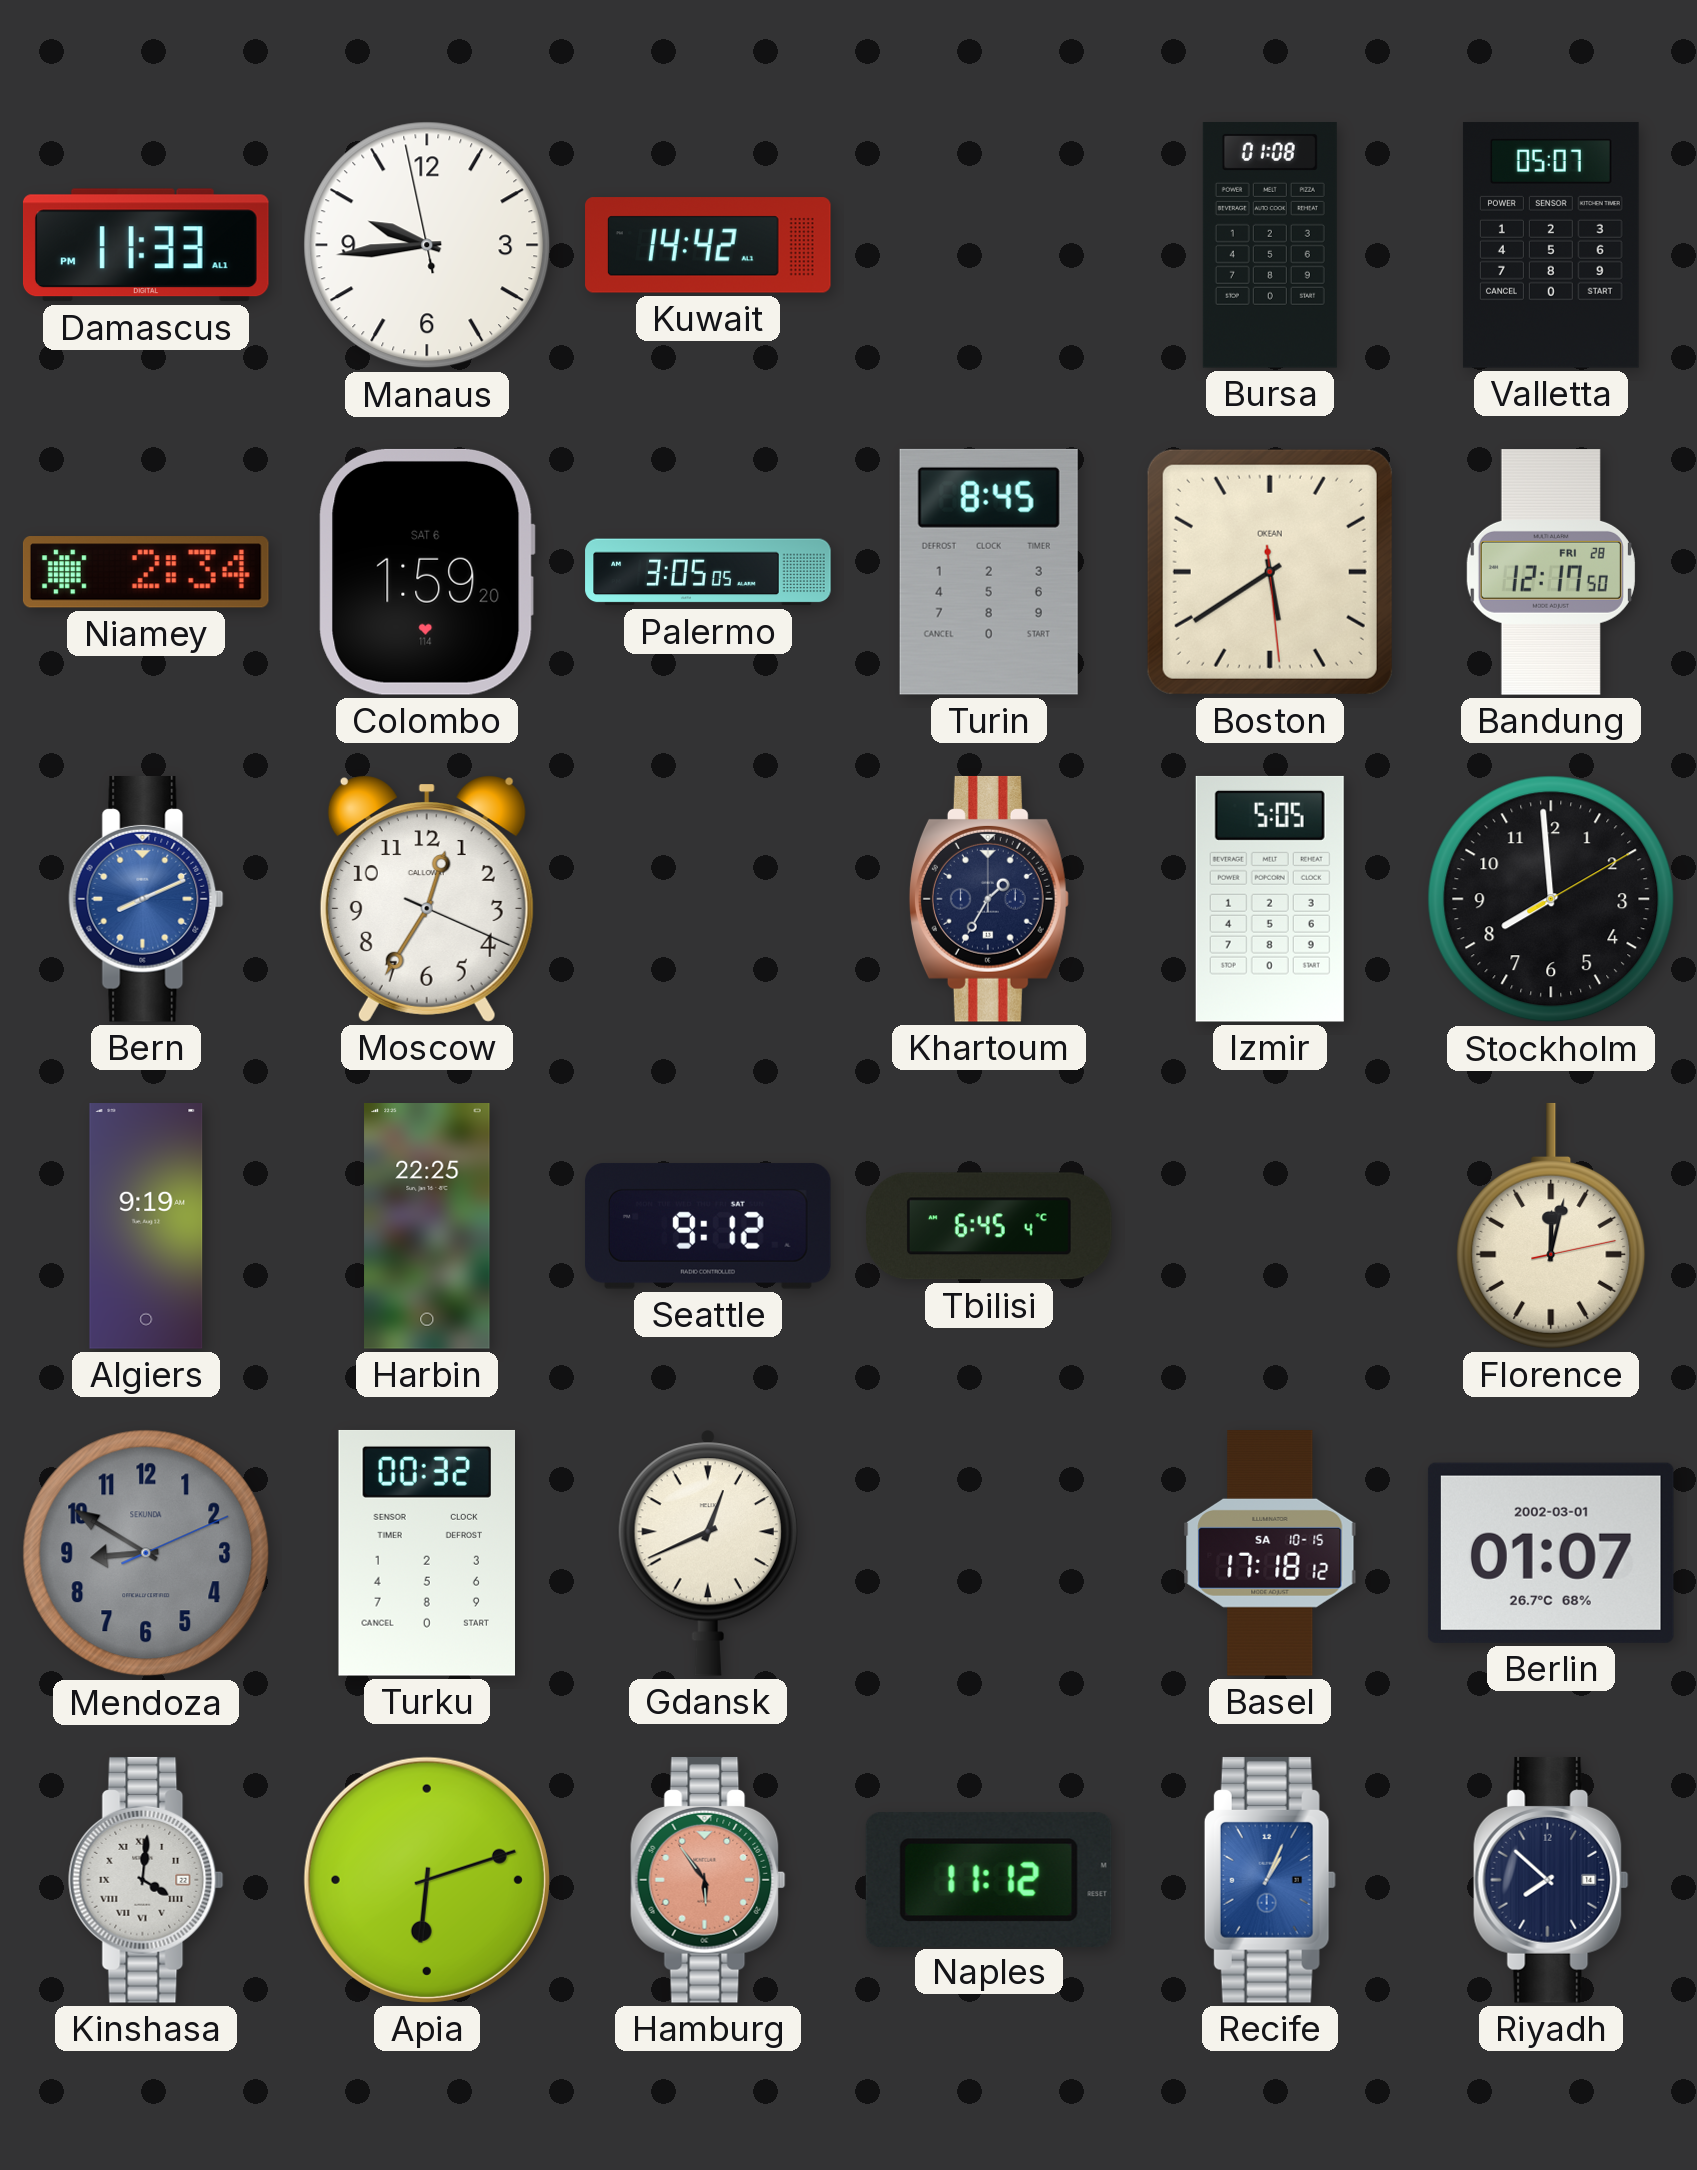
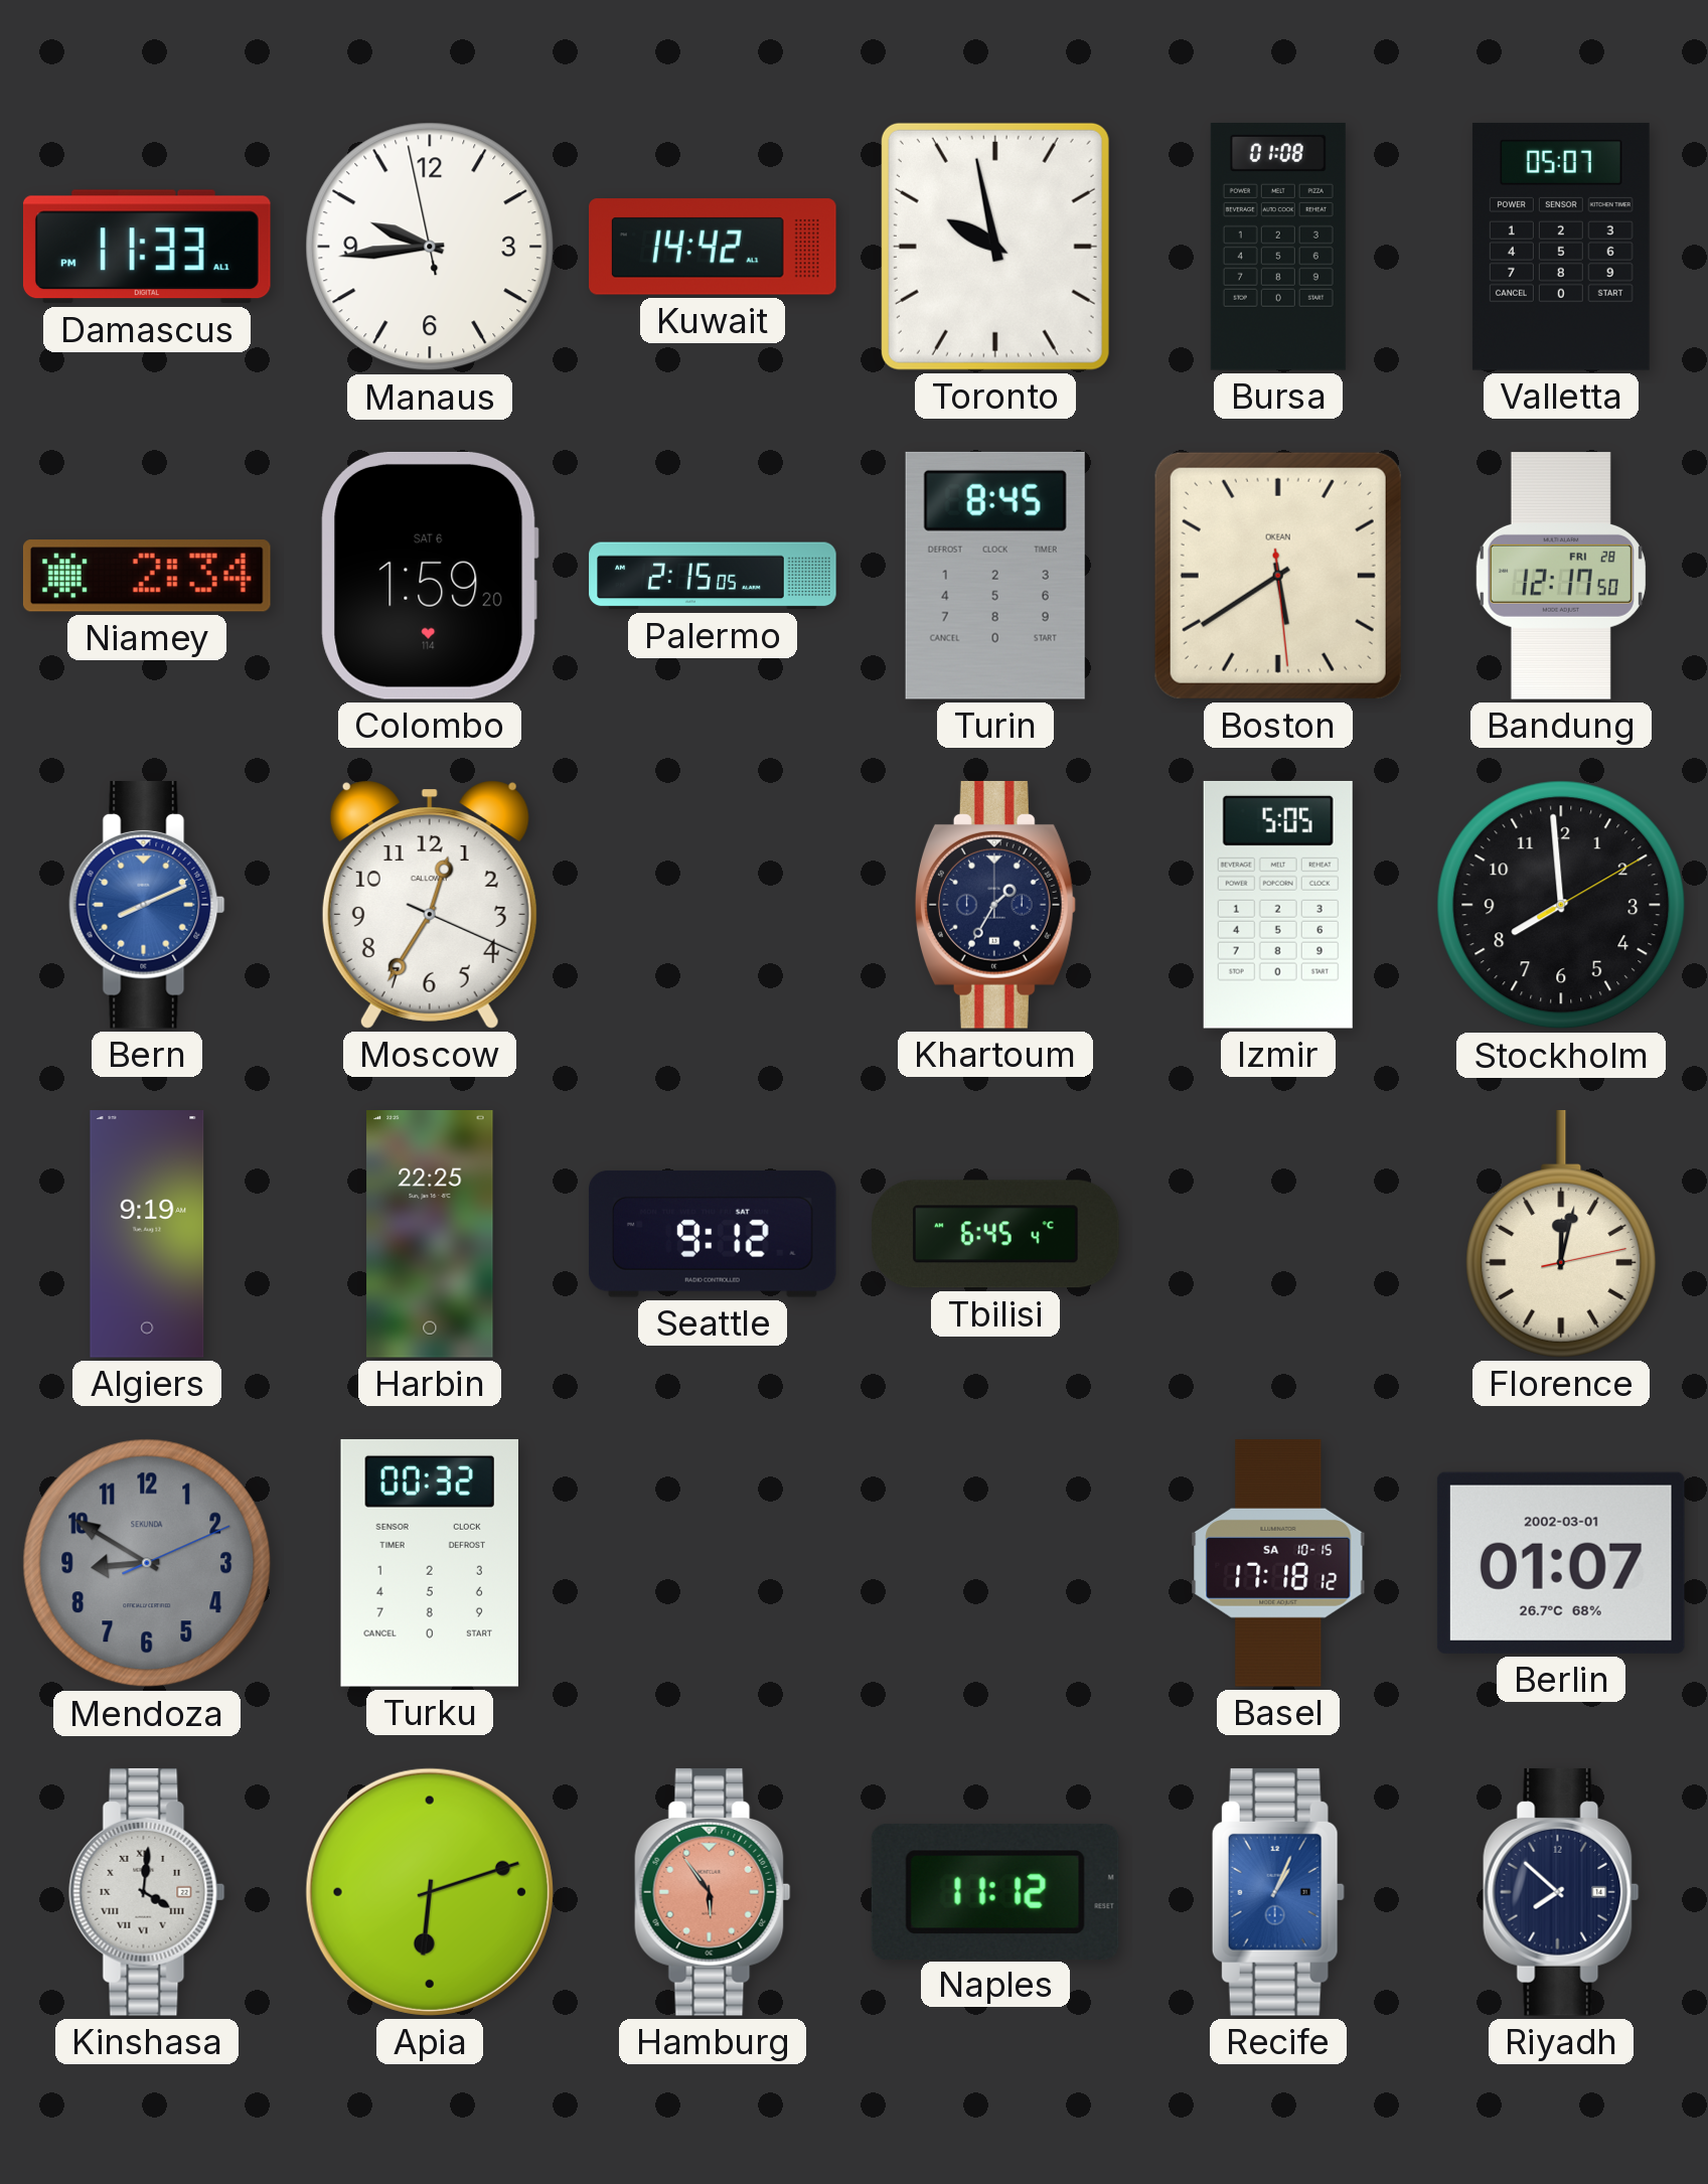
Toronto: none -> 9:58 (995, 247)
Palermo: 3:05 -> 2:15 (713, 576)
Gdansk: 12:41 -> none (708, 1553)
